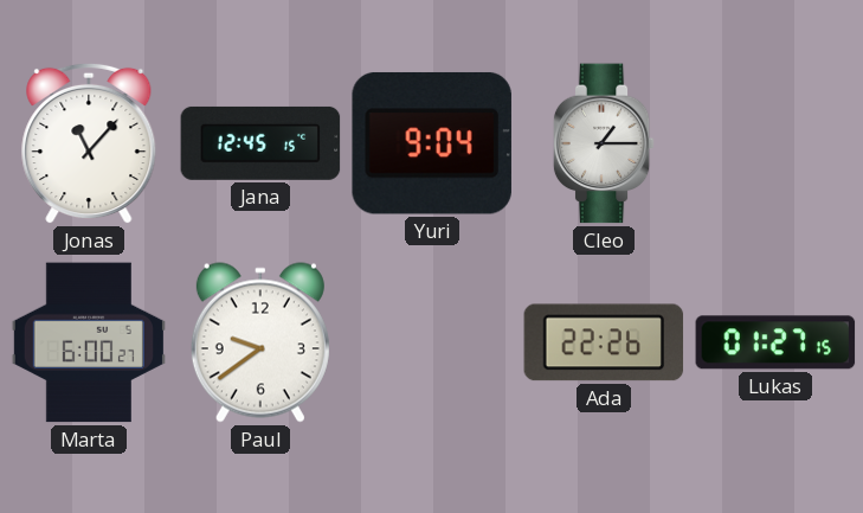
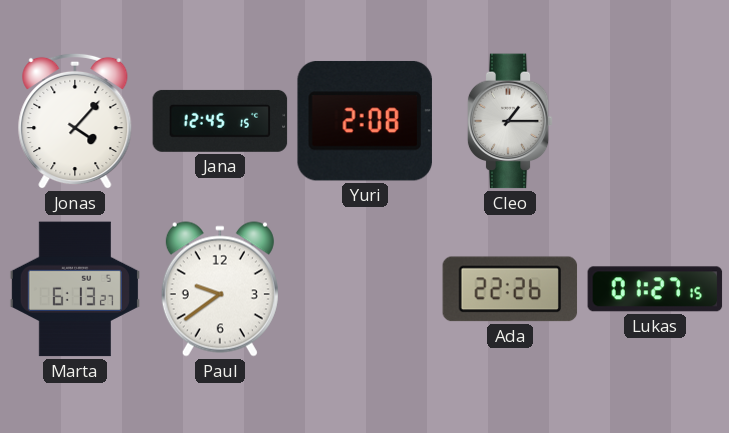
Jonas: 11:07 -> 4:07 (75, 121)
Yuri: 9:04 -> 2:08 (365, 121)
Marta: 6:00 -> 6:13 (75, 289)
